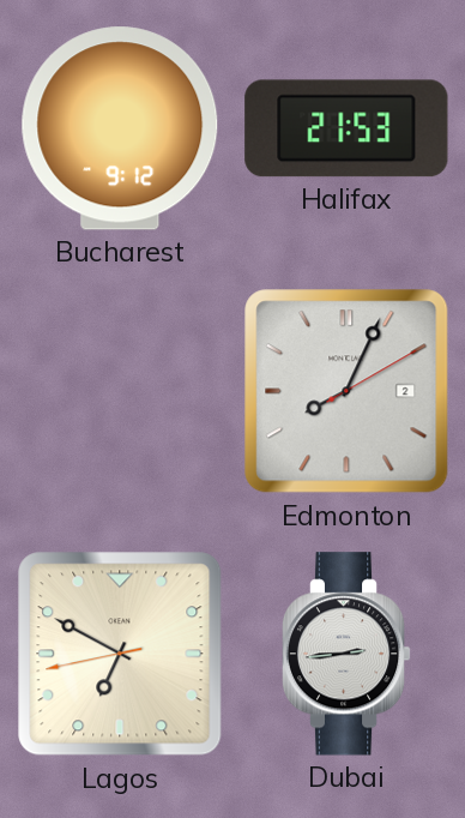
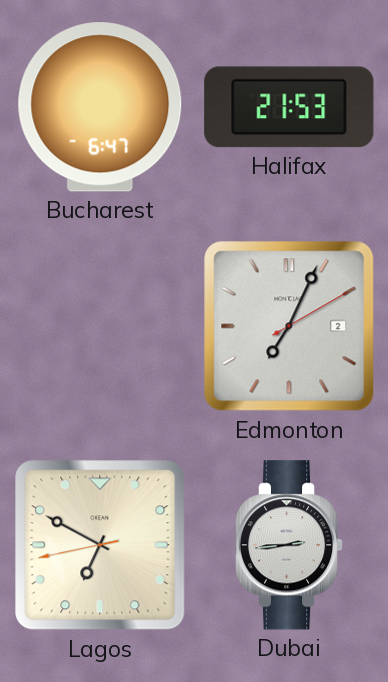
Bucharest: 9:12 -> 6:47 (100, 107)
Edmonton: 8:04 -> 7:04 (289, 326)
